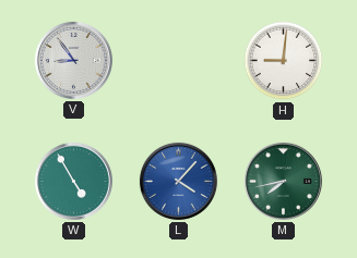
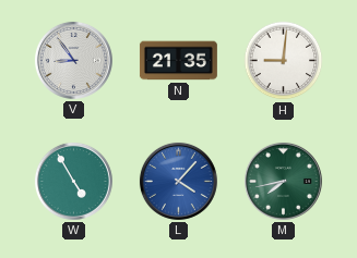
N: none -> 21:35 (178, 61)
